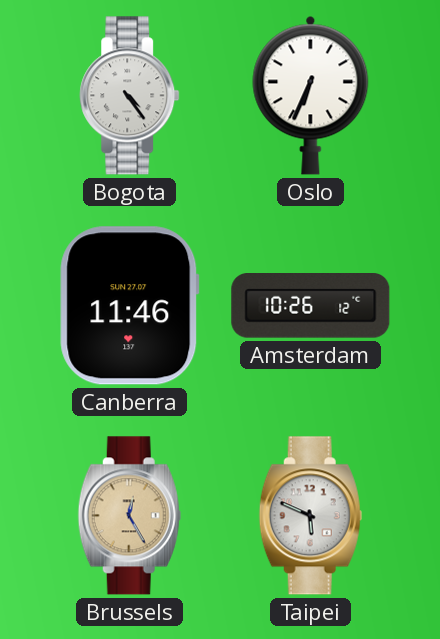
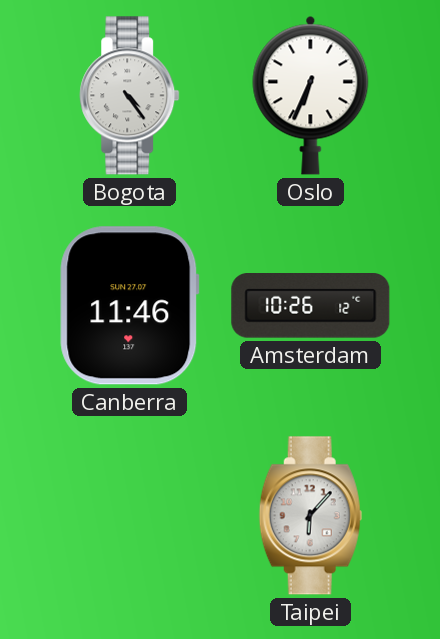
Brussels: 12:25 -> none (129, 516)
Taipei: 5:49 -> 6:07 (310, 516)
